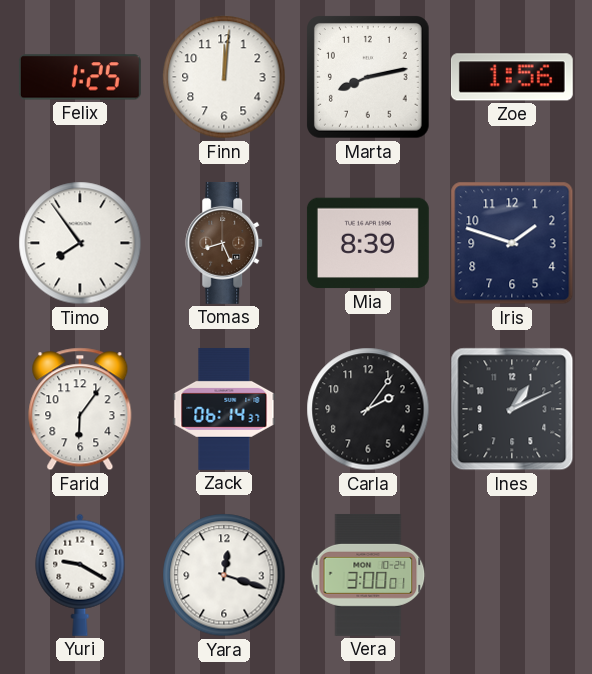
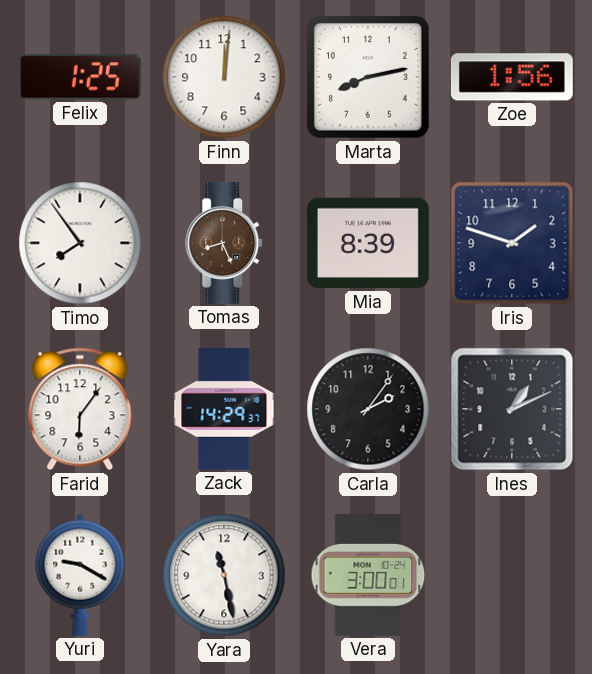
Zack: 06:14 -> 14:29 (224, 409)
Yara: 12:18 -> 11:28 (224, 575)
